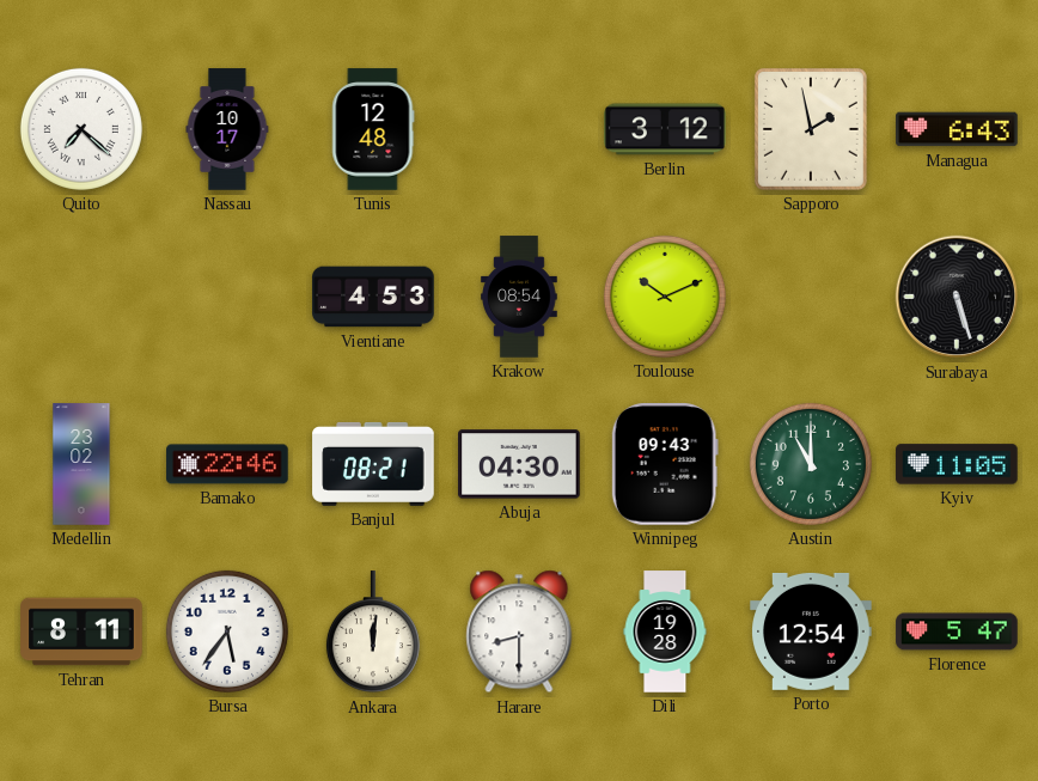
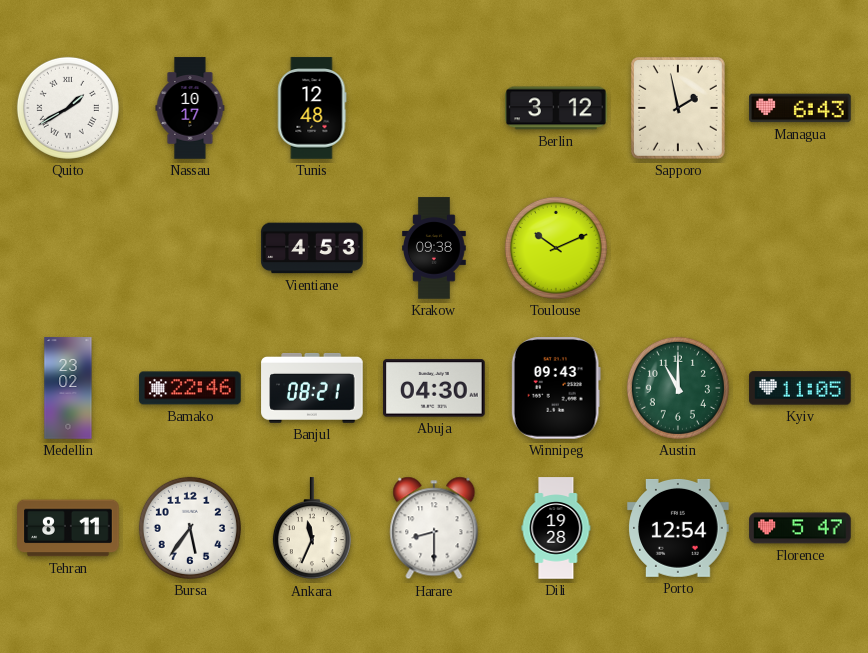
Quito: 7:22 -> 1:40 (68, 108)
Krakow: 08:54 -> 09:38 (434, 248)
Surabaya: 5:27 -> none (957, 297)
Ankara: 12:01 -> 11:34 (312, 529)
